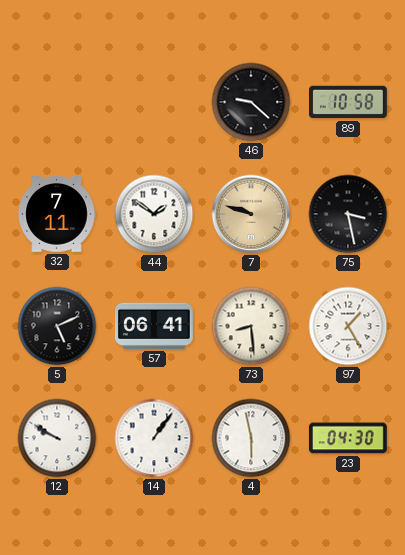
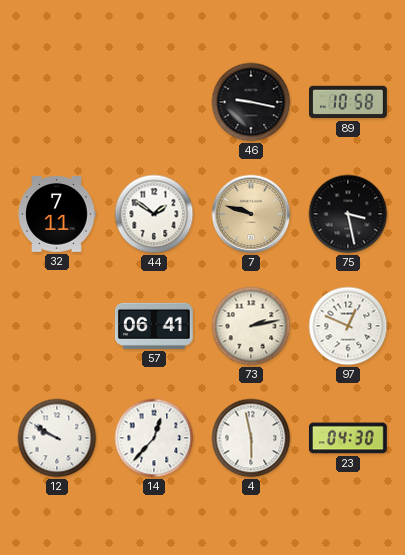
46: 9:22 -> 9:17 (251, 102)
5: 5:11 -> none (57, 326)
73: 8:29 -> 2:13 (251, 326)
97: 1:25 -> 12:49 (348, 326)
14: 1:06 -> 12:37 (154, 438)
